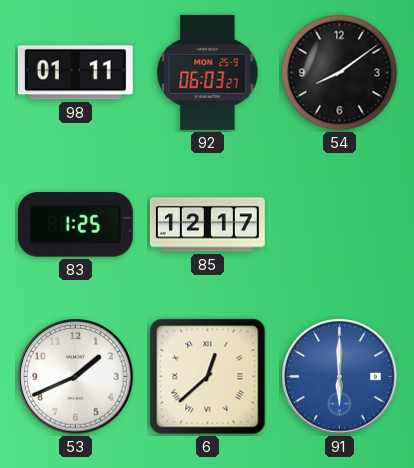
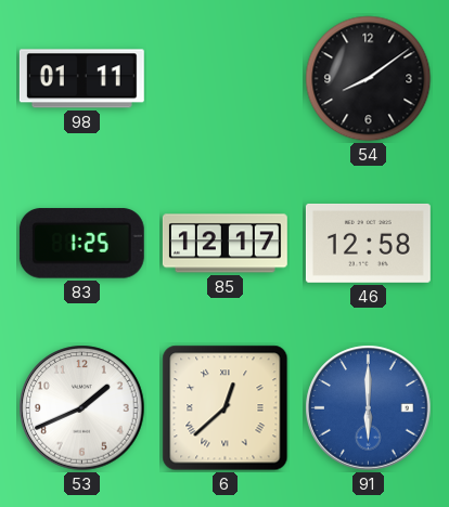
92: 06:03 -> none (208, 72)
46: none -> 12:58 (368, 243)
